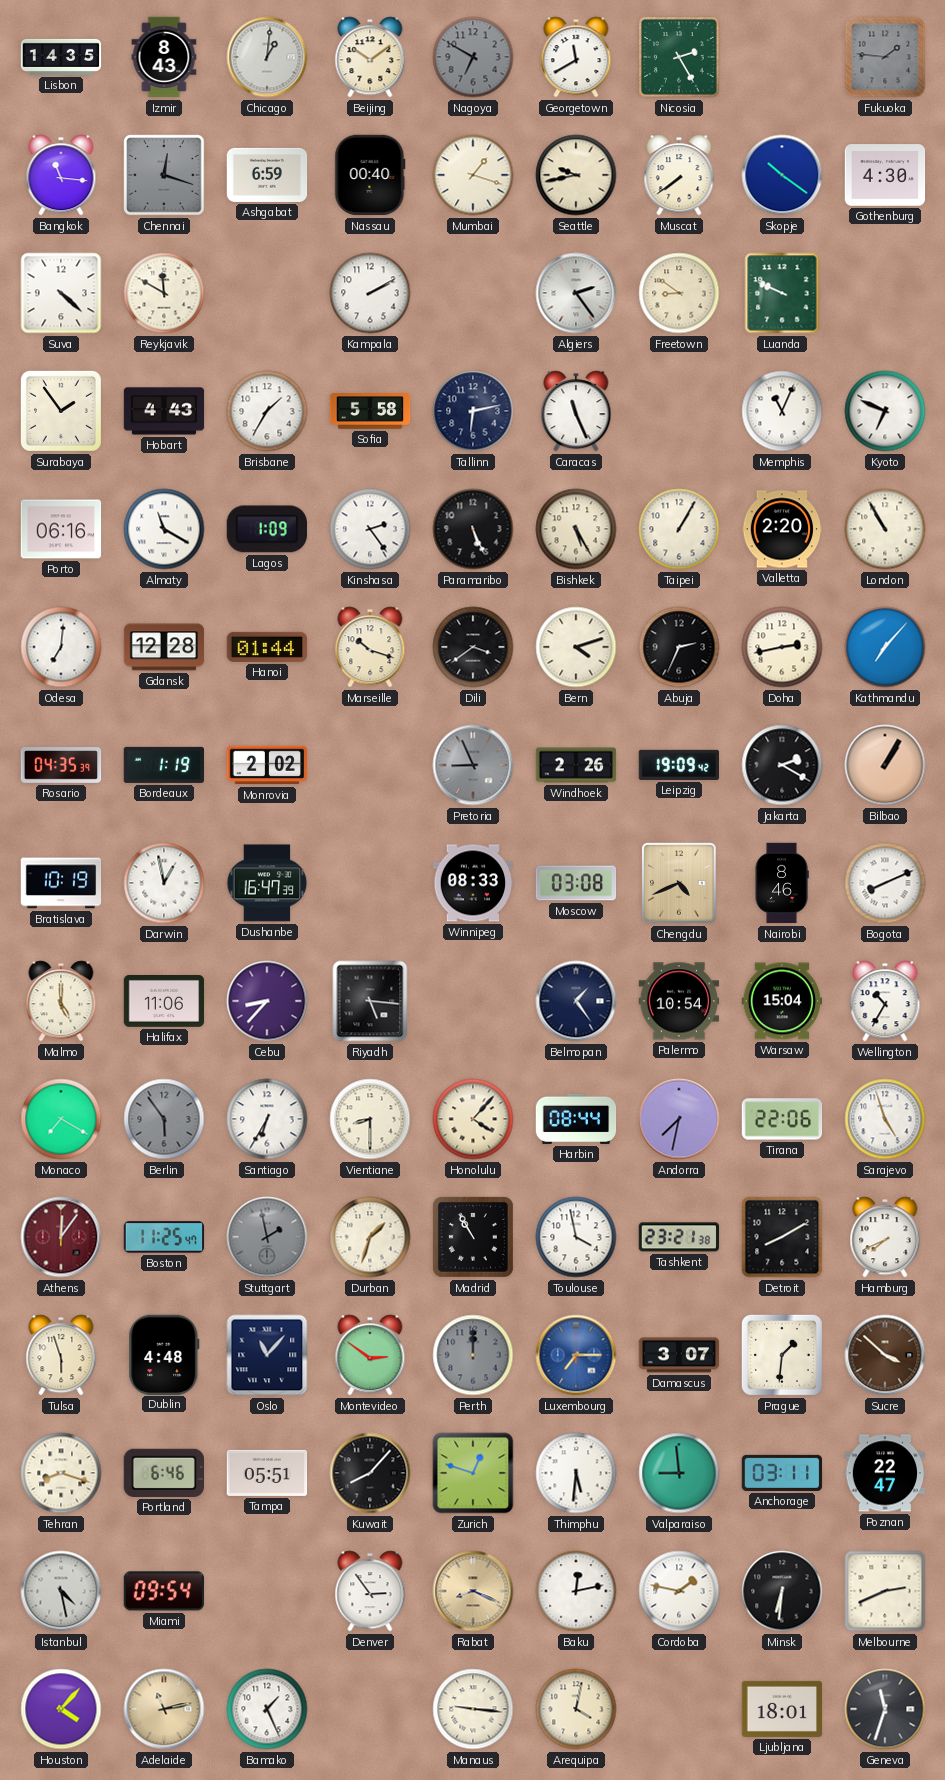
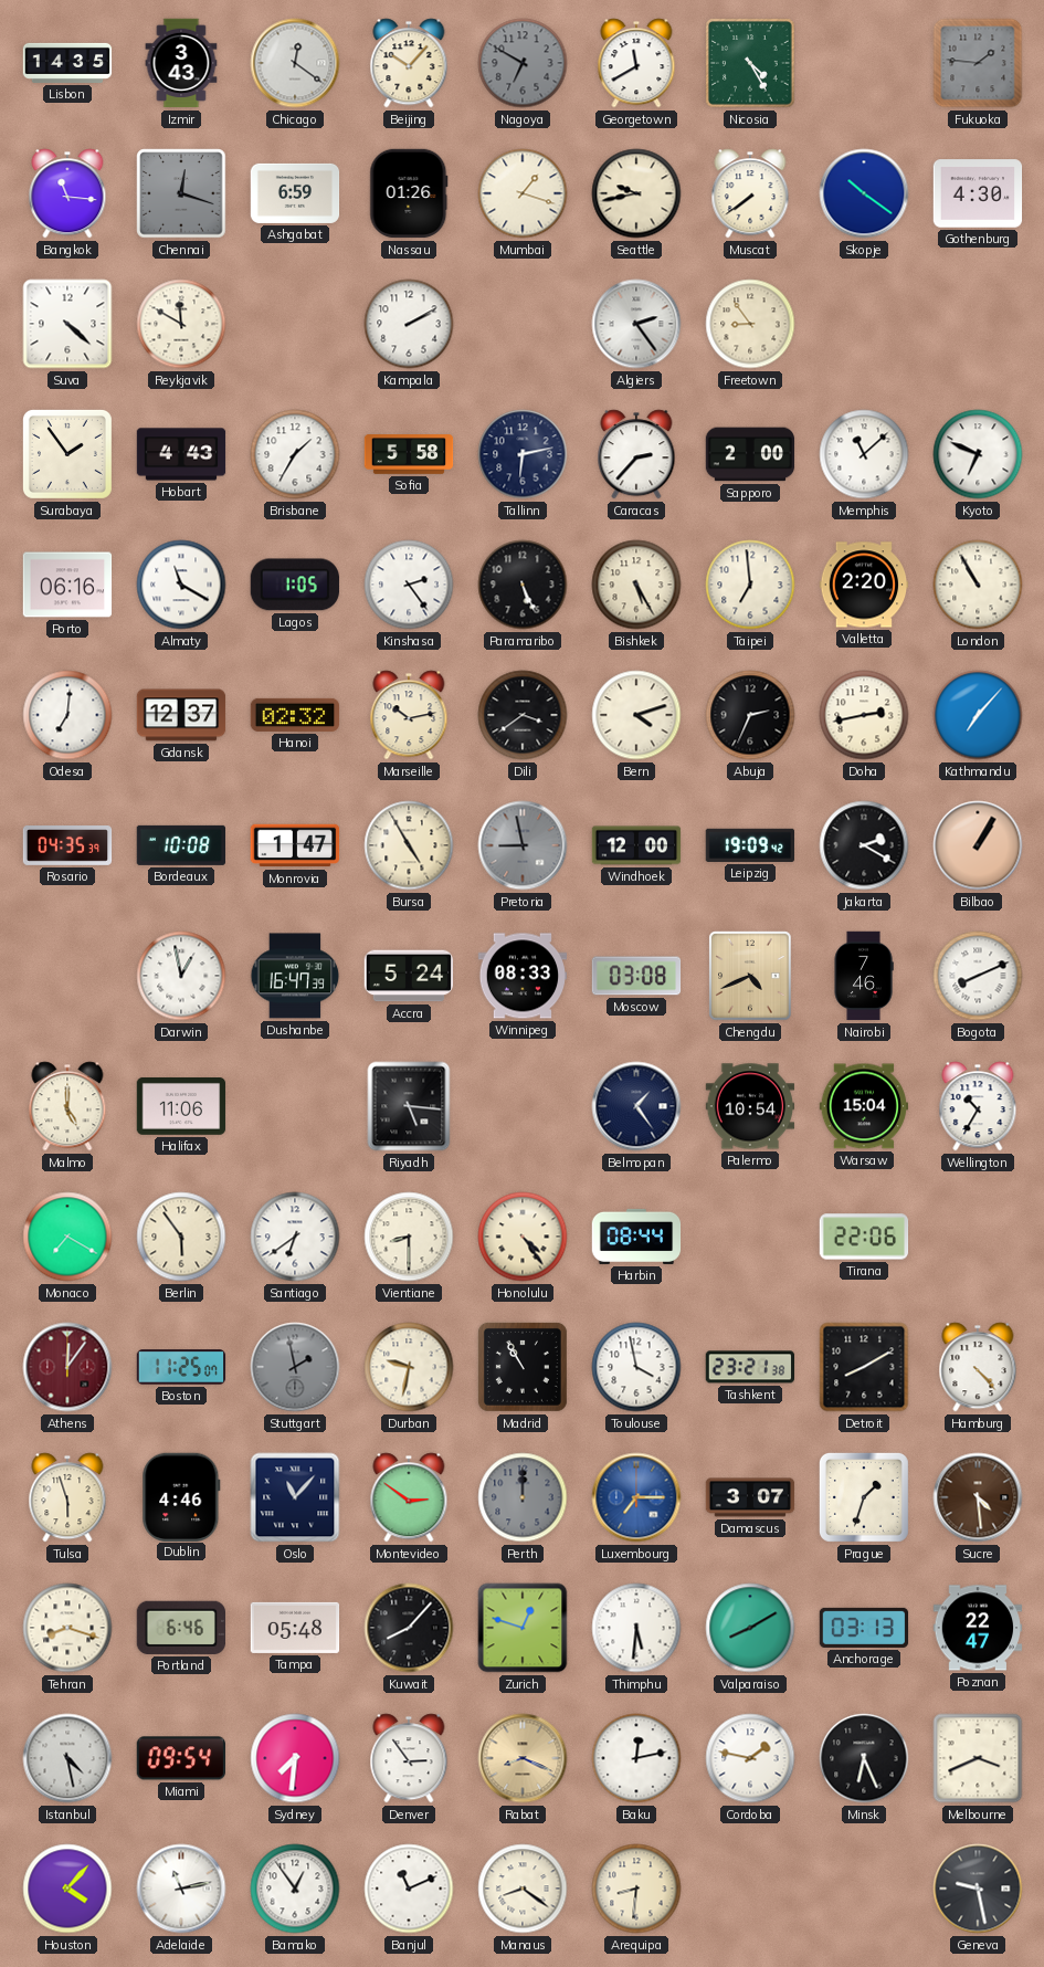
Izmir: 8:43 -> 3:43 (181, 63)
Chicago: 1:01 -> 12:21 (295, 63)
Beijing: 10:09 -> 10:07 (409, 63)
Nicosia: 2:25 -> 4:25 (750, 63)
Nassau: 00:40 -> 01:26 (409, 193)
Freetown: 8:51 -> 8:54 (750, 324)
Luanda: 9:49 -> none (782, 293)
Caracas: 11:26 -> 2:37 (636, 454)
Sapporo: none -> 2:00 (750, 454)
Memphis: 11:04 -> 11:08 (864, 454)
Lagos: 1:09 -> 1:05 (295, 585)
Taipei: 1:05 -> 6:59 (750, 585)
Gdansk: 12:28 -> 12:37 (181, 715)
Hanoi: 01:44 -> 02:32 (295, 715)
Marseille: 10:18 -> 10:13 (409, 715)
Bordeaux: 1:19 -> 10:08 (180, 845)
Monrovia: 2:02 -> 1:47 (295, 845)
Bursa: none -> 4:55 (409, 845)
Pretoria: 8:56 -> 8:58 (523, 845)
Windhoek: 2:26 -> 12:00 (636, 845)
Bratislava: 10:19 -> none (61, 883)
Accra: none -> 5:24 (409, 976)
Nairobi: 8:46 -> 7:46 (864, 976)
Cebu: 8:37 -> none (267, 1001)
Berlin dial: grey -> cream (181, 1237)
Santiago: 6:35 -> 6:39 (295, 1237)
Honolulu: 4:07 -> 4:24 (523, 1237)
Andorra: 7:32 -> none (679, 1119)
Sarajevo: 4:57 -> none (885, 1119)
Boston: 11:25:47 -> 11:25:07 (181, 1367)
Durban: 1:33 -> 9:32 (409, 1367)
Hamburg: 7:41 -> 4:23 (978, 1367)
Dublin: 4:48 -> 4:46 (181, 1496)
Prague: 1:31 -> 1:33 (864, 1497)
Sucre: 3:52 -> 4:29 (978, 1497)
Tampa: 05:51 -> 05:48 (295, 1628)
Valparaiso: 8:59 -> 8:10 (750, 1628)
Anchorage: 03:11 -> 03:13 (864, 1628)
Sydney: none -> 7:31 (295, 1758)
Minsk: 6:31 -> 6:26 (864, 1758)
Melbourne: 2:41 -> 3:41 (978, 1758)
Adelaide dial: champagne -> white (181, 1889)
Bamako: 1:26 -> 12:54 (295, 1889)
Banjul: none -> 11:11 (409, 1889)
Manaus: 9:16 -> 8:21 (523, 1889)
Arequipa: 4:02 -> 8:31 (636, 1889)
Ljubljana: 18:01 -> none (782, 1709)
Geneva: 11:33 -> 9:28 (978, 1889)
